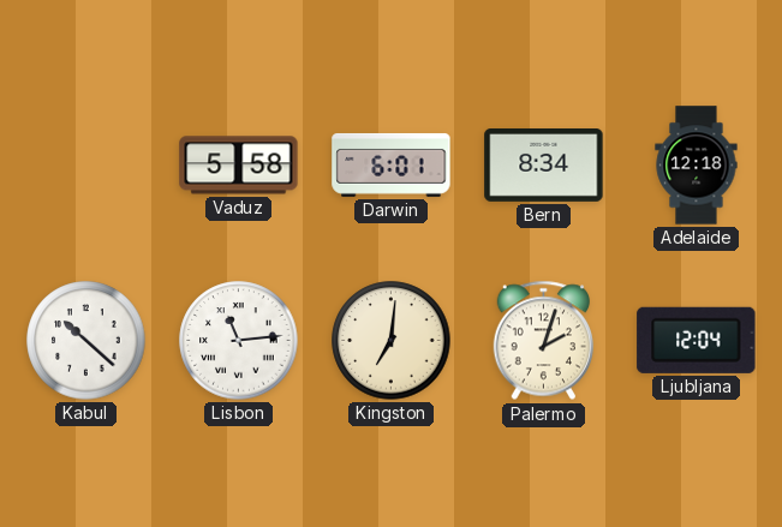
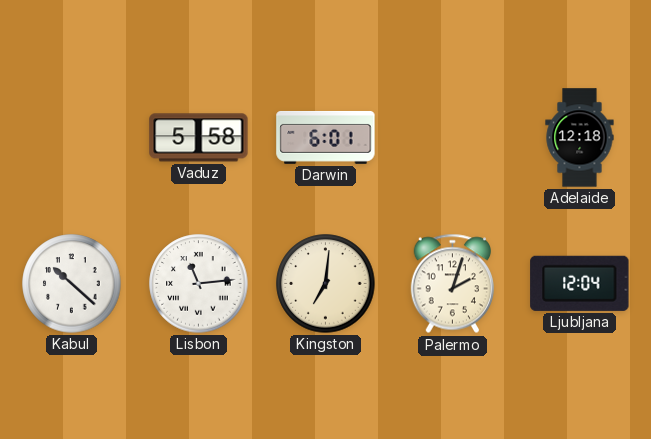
Bern: 8:34 -> none (544, 166)
